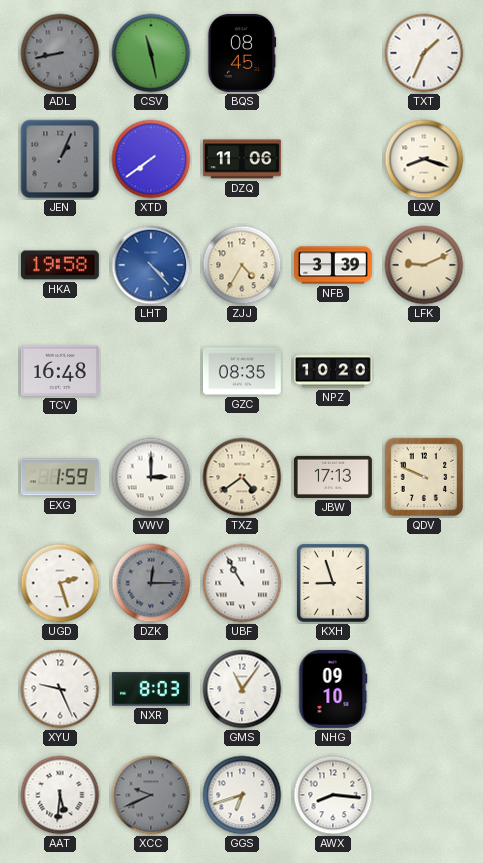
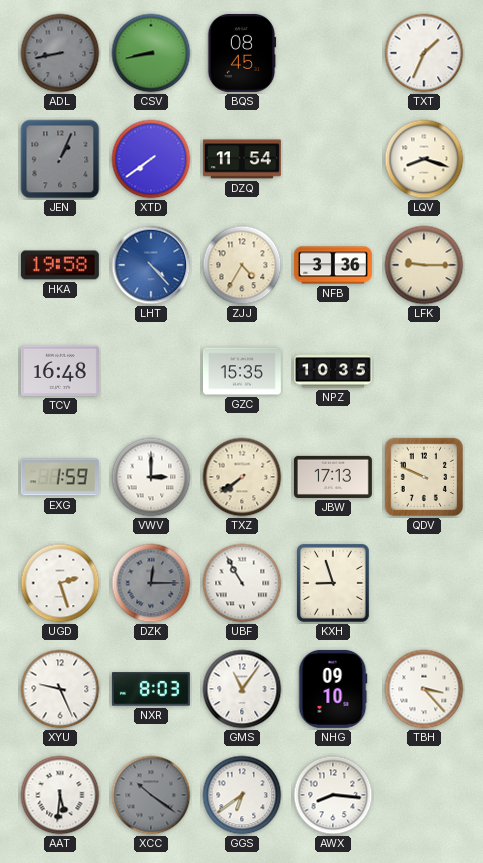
CSV: 11:28 -> 8:43 (151, 53)
DZQ: 11:06 -> 11:54 (242, 159)
NFB: 3:39 -> 3:36 (333, 265)
LFK: 9:11 -> 9:15 (424, 265)
GZC: 08:35 -> 15:35 (242, 371)
NPZ: 10:20 -> 10:35 (333, 371)
TXZ: 4:39 -> 7:39 (242, 477)
TBH: none -> 3:23 (424, 689)
XCC: 9:41 -> 10:21 (151, 795)
GGS: 6:42 -> 6:39 (242, 795)
